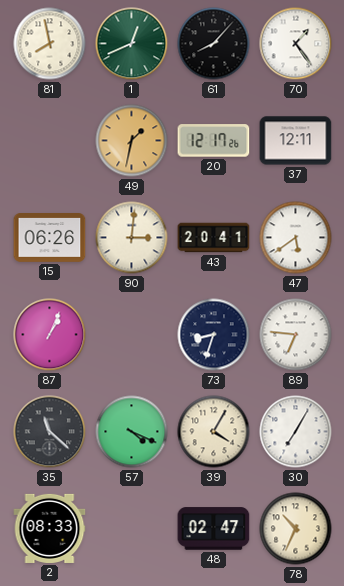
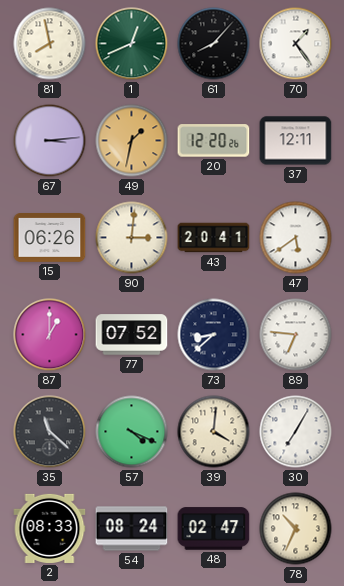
67: none -> 3:14 (50, 141)
20: 12:17 -> 12:20 (214, 141)
87: 1:04 -> 1:00 (50, 335)
77: none -> 07:52 (132, 335)
73: 8:33 -> 8:38 (214, 335)
39: 4:05 -> 4:01 (214, 432)
54: none -> 08:24 (132, 529)
